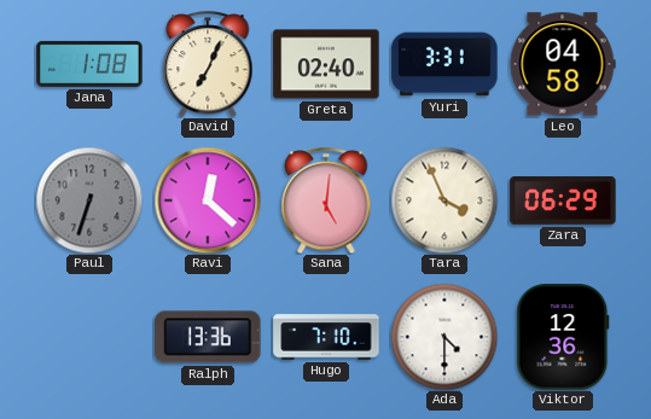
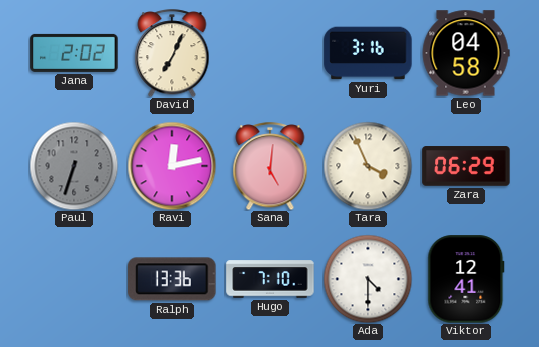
Jana: 1:08 -> 2:02 (74, 53)
Greta: 02:40 -> none (326, 64)
Yuri: 3:31 -> 3:16 (368, 53)
Ravi: 12:22 -> 12:13 (172, 166)
Viktor: 12:36 -> 12:41 (466, 279)
